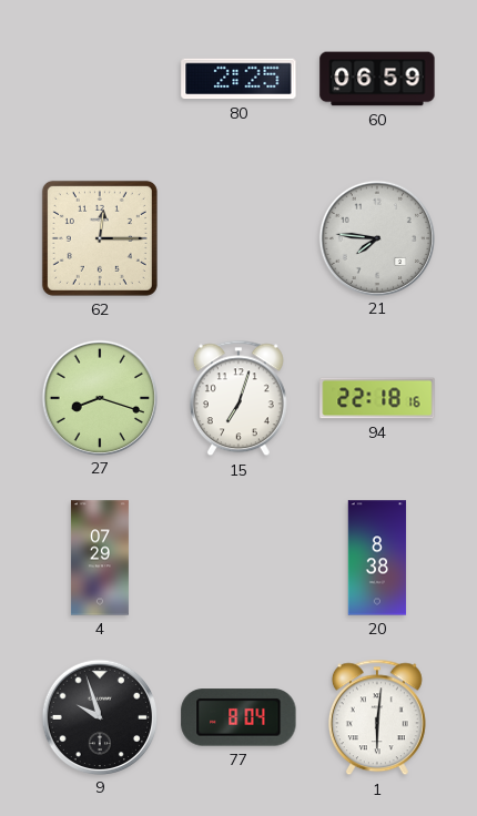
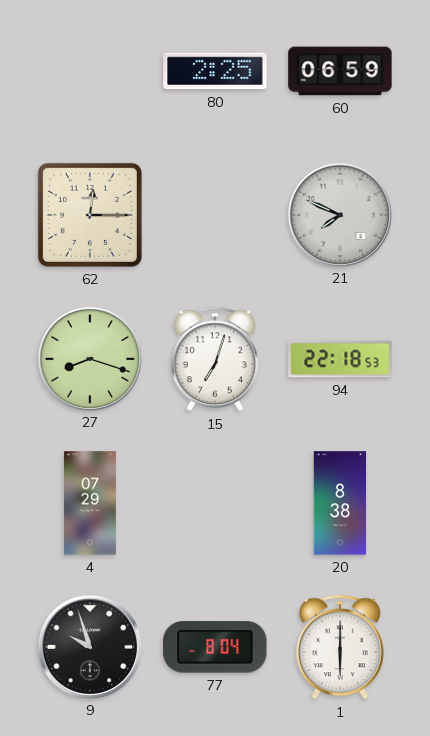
21: 7:46 -> 7:49 (339, 214)
94: 22:18:16 -> 22:18:53 (340, 359)
1: 6:01 -> 6:00 (340, 647)
